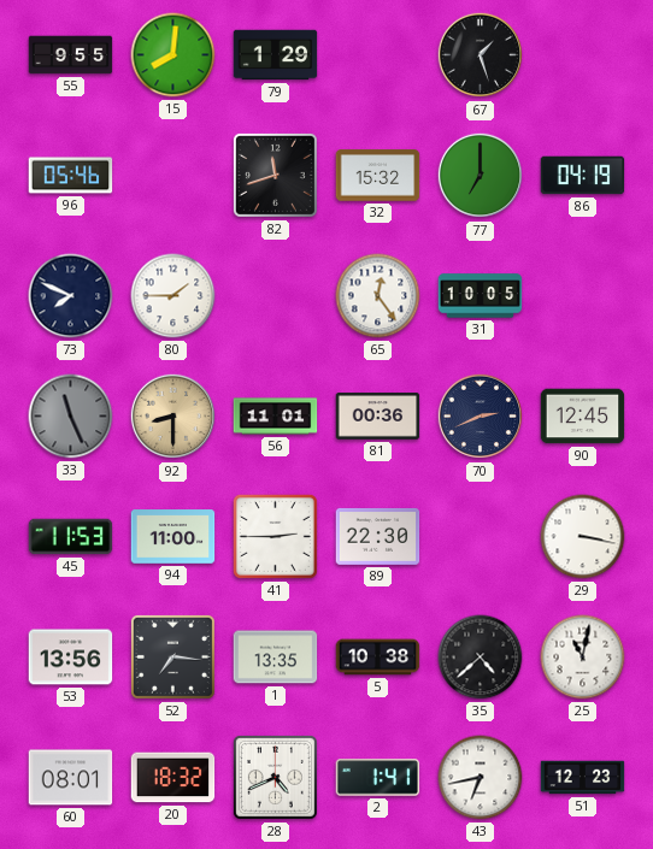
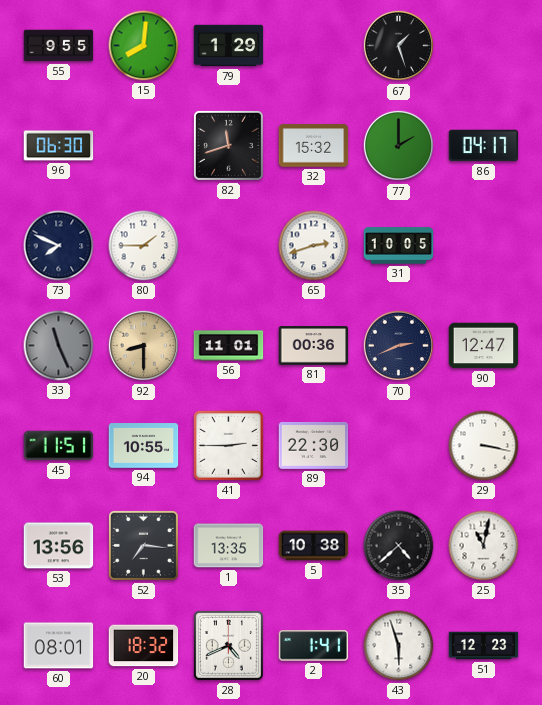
96: 05:46 -> 06:30 (59, 146)
77: 7:00 -> 2:00 (399, 146)
86: 04:19 -> 04:17 (484, 146)
65: 12:24 -> 2:42 (314, 246)
90: 12:45 -> 12:47 (484, 346)
45: 11:53 -> 11:51 (59, 446)
94: 11:00 -> 10:55 (144, 446)
43: 6:43 -> 5:57 (399, 646)
